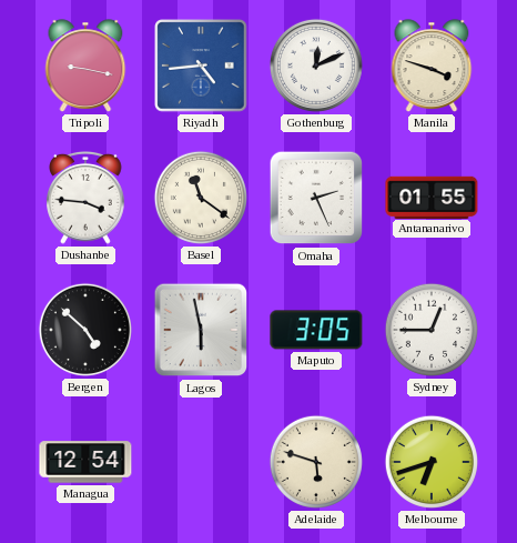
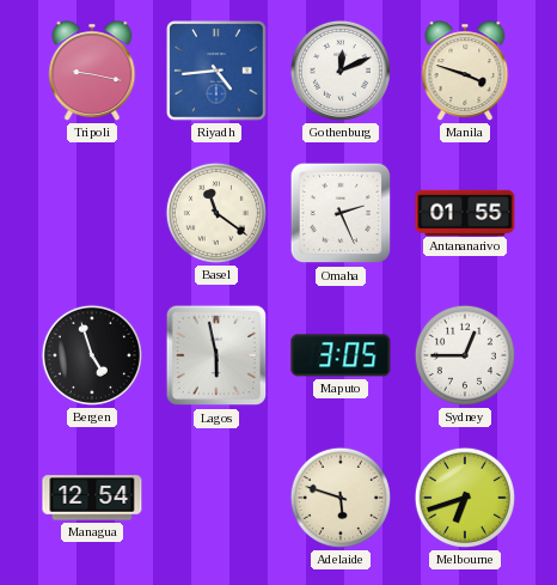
Dushanbe: 3:46 -> none (87, 198)
Bergen: 4:52 -> 4:57 (92, 355)
